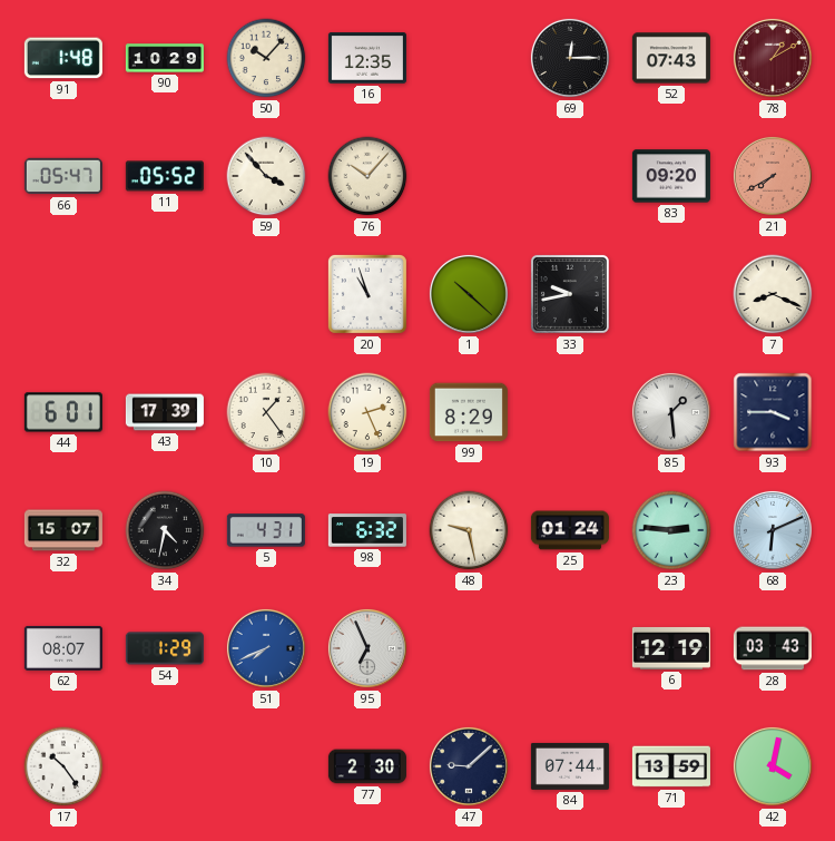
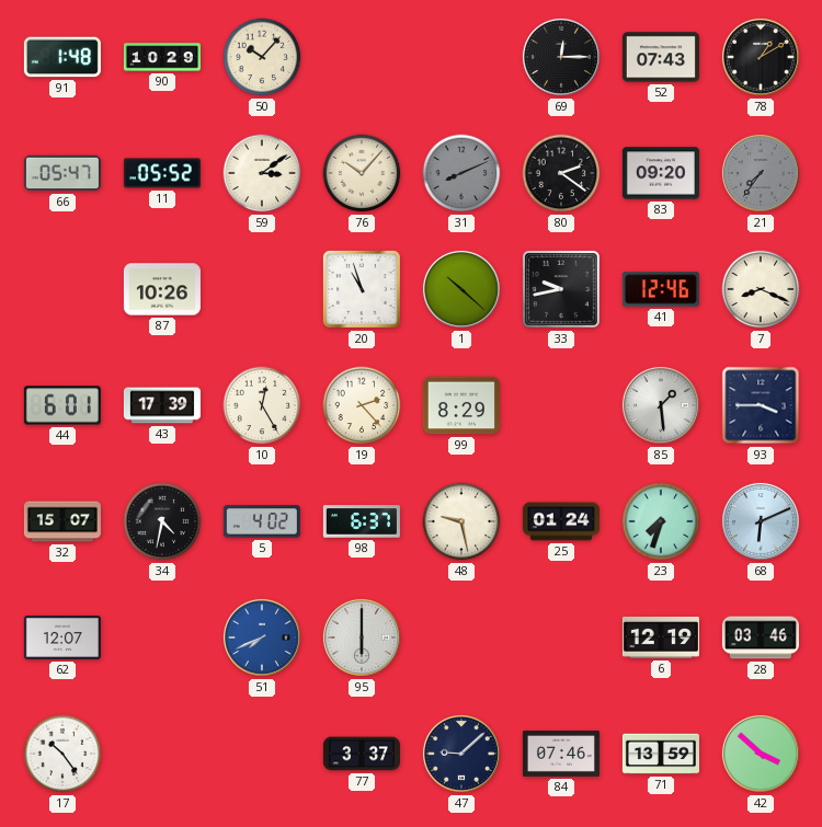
16: 12:35 -> none (367, 58)
78 dial: burgundy -> black (761, 57)
59: 3:53 -> 3:09 (262, 173)
31: none -> 8:11 (461, 173)
80: none -> 2:21 (561, 173)
21: 7:40 -> 7:36 (761, 173)
21 dial: salmon -> grey (761, 173)
87: none -> 10:26 (162, 289)
41: none -> 12:46 (661, 289)
10: 1:24 -> 12:25 (262, 405)
19: 2:26 -> 2:23 (362, 405)
5: 4:31 -> 4:02 (262, 521)
98: 6:32 -> 6:37 (362, 521)
23: 2:46 -> 7:33 (661, 521)
62: 08:07 -> 12:07 (62, 638)
54: 1:29 -> none (165, 648)
95: 6:56 -> 6:00 (362, 638)
28: 03:43 -> 03:46 (761, 638)
77: 2:30 -> 3:37 (362, 754)
84: 07:44 -> 07:46 (561, 754)
42: 4:02 -> 3:52 (761, 754)
